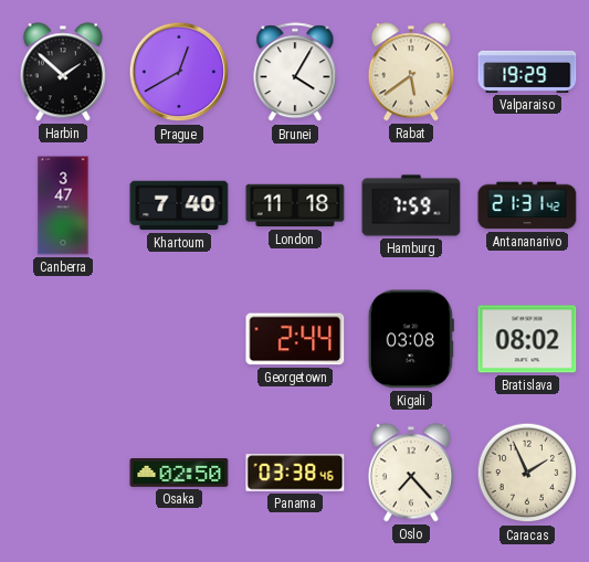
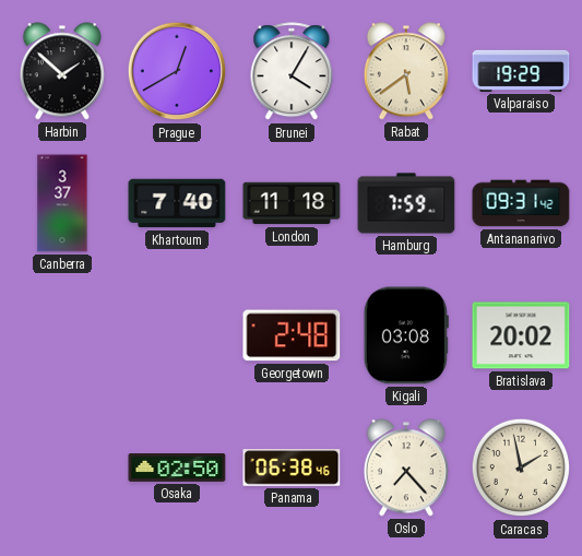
Canberra: 3:47 -> 3:37 (62, 203)
Antananarivo: 21:31 -> 09:31 (521, 203)
Georgetown: 2:44 -> 2:48 (292, 335)
Bratislava: 08:02 -> 20:02 (521, 335)
Panama: 03:38 -> 06:38 (292, 469)
Caracas: 1:56 -> 1:58 (521, 468)
